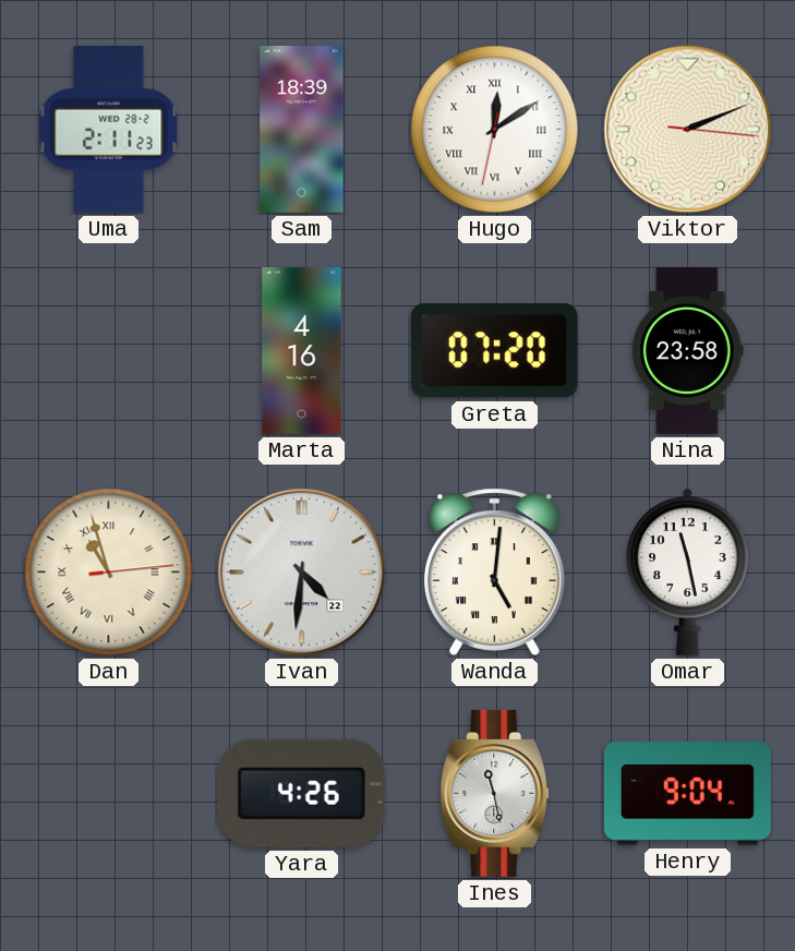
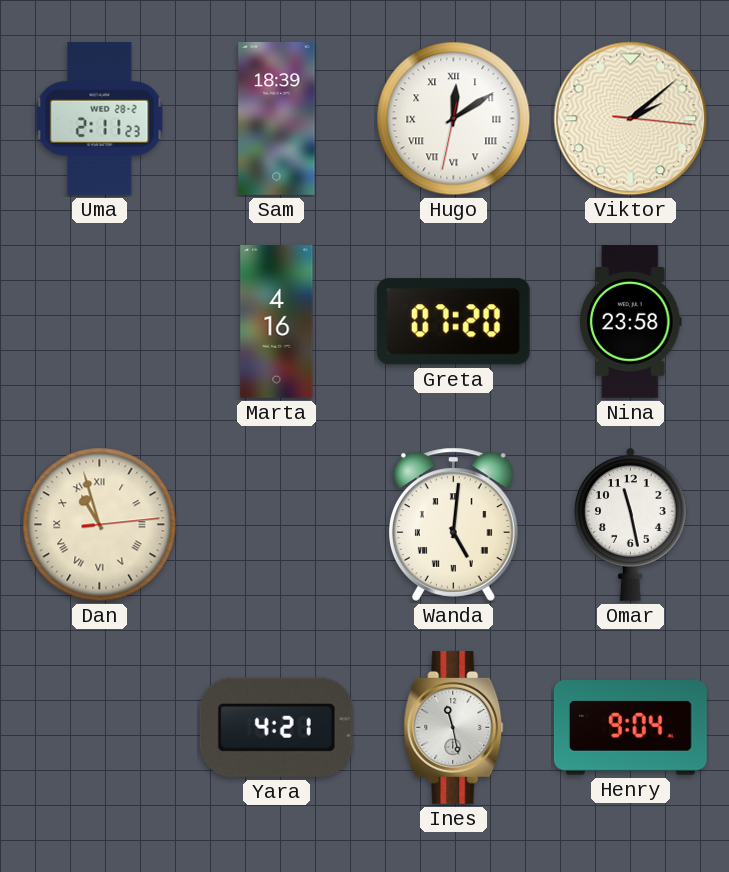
Viktor: 2:11 -> 2:08 (631, 119)
Ivan: 4:31 -> none (302, 573)
Yara: 4:26 -> 4:21 (276, 727)
